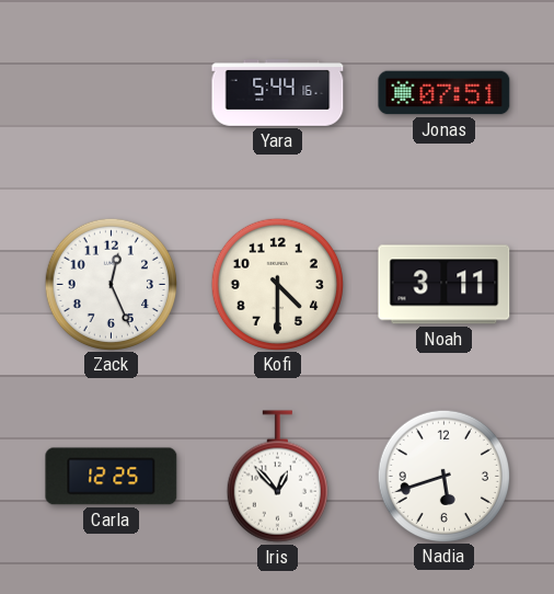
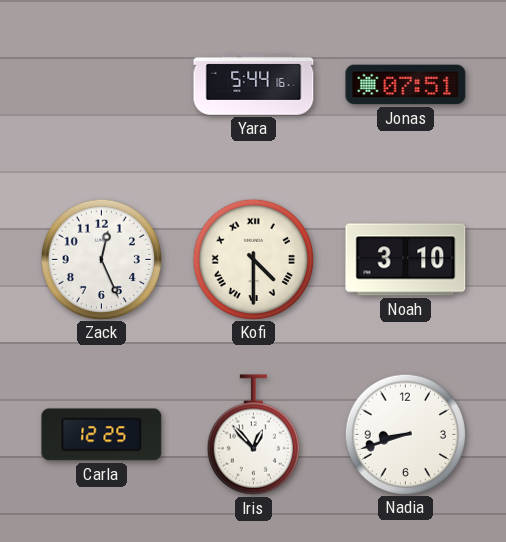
Kofi numerals: Arabic -> Roman (253, 259)
Noah: 3:11 -> 3:10 (406, 260)
Nadia: 5:42 -> 8:42 (405, 434)
